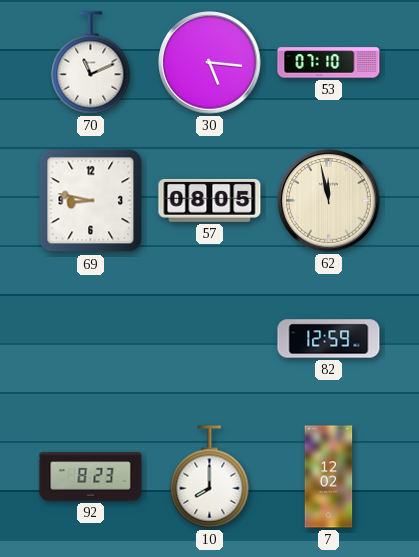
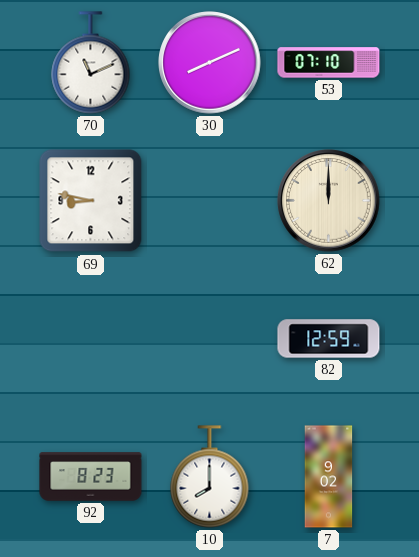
30: 5:16 -> 8:11 (210, 63)
57: 08:05 -> none (210, 200)
62: 11:58 -> 12:00 (329, 201)
7: 12:02 -> 9:02 (329, 477)
